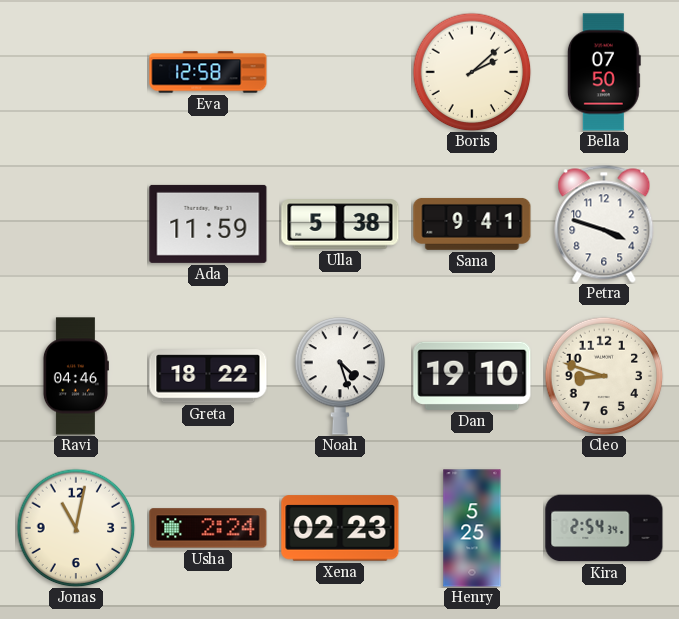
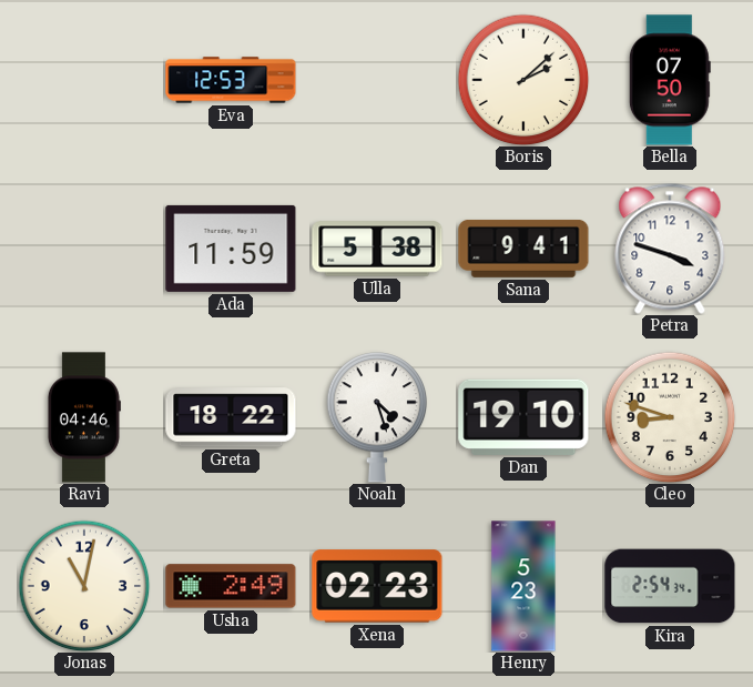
Eva: 12:58 -> 12:53 (231, 80)
Usha: 2:24 -> 2:49 (231, 586)
Henry: 5:25 -> 5:23 (523, 586)
